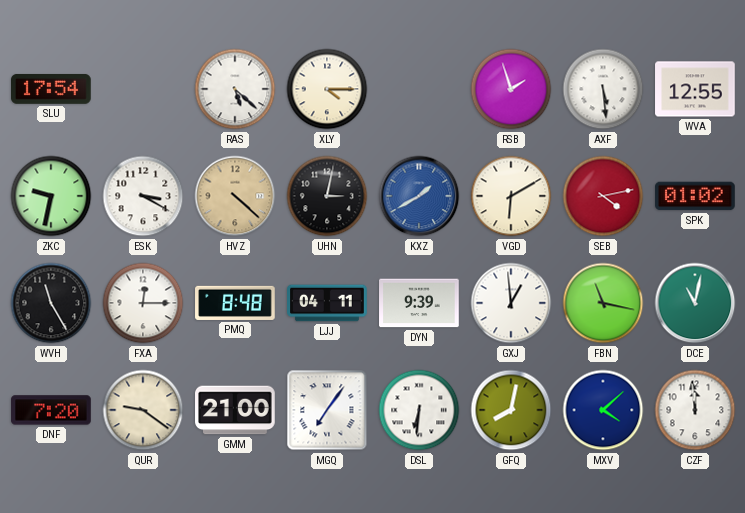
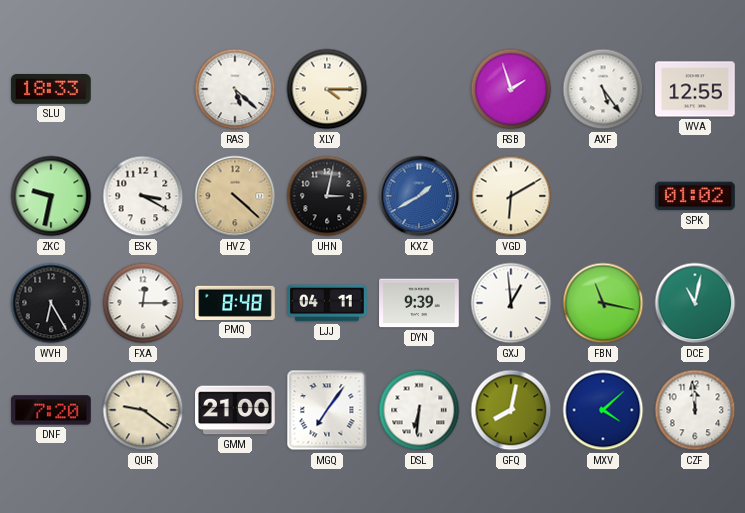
SLU: 17:54 -> 18:33 (52, 89)
AXF: 5:29 -> 5:24 (603, 89)
SEB: 4:13 -> none (603, 196)
WVH: 11:25 -> 6:25 (51, 303)
